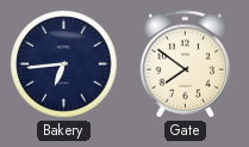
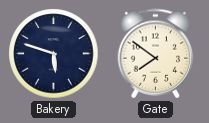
Bakery: 6:44 -> 5:48 (54, 54)
